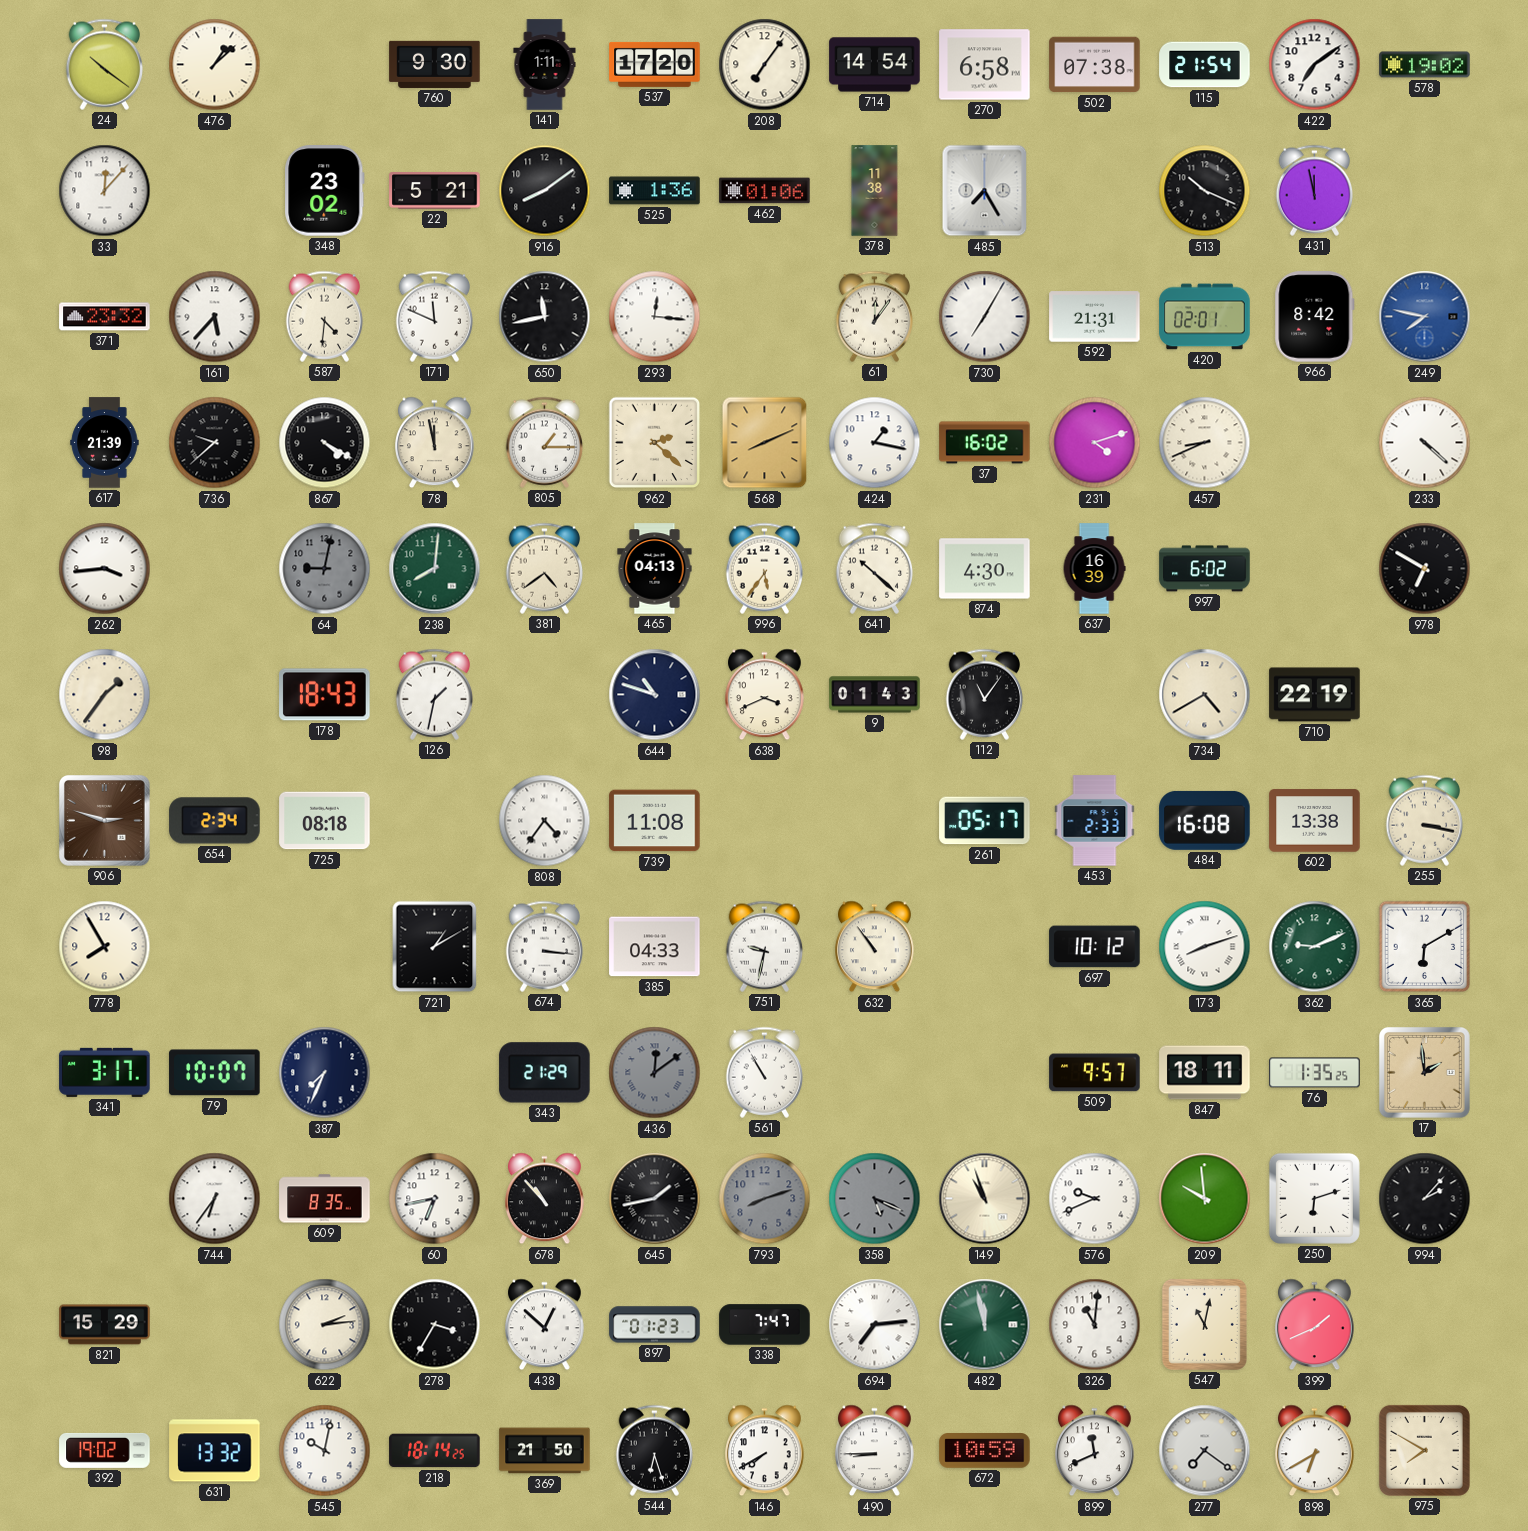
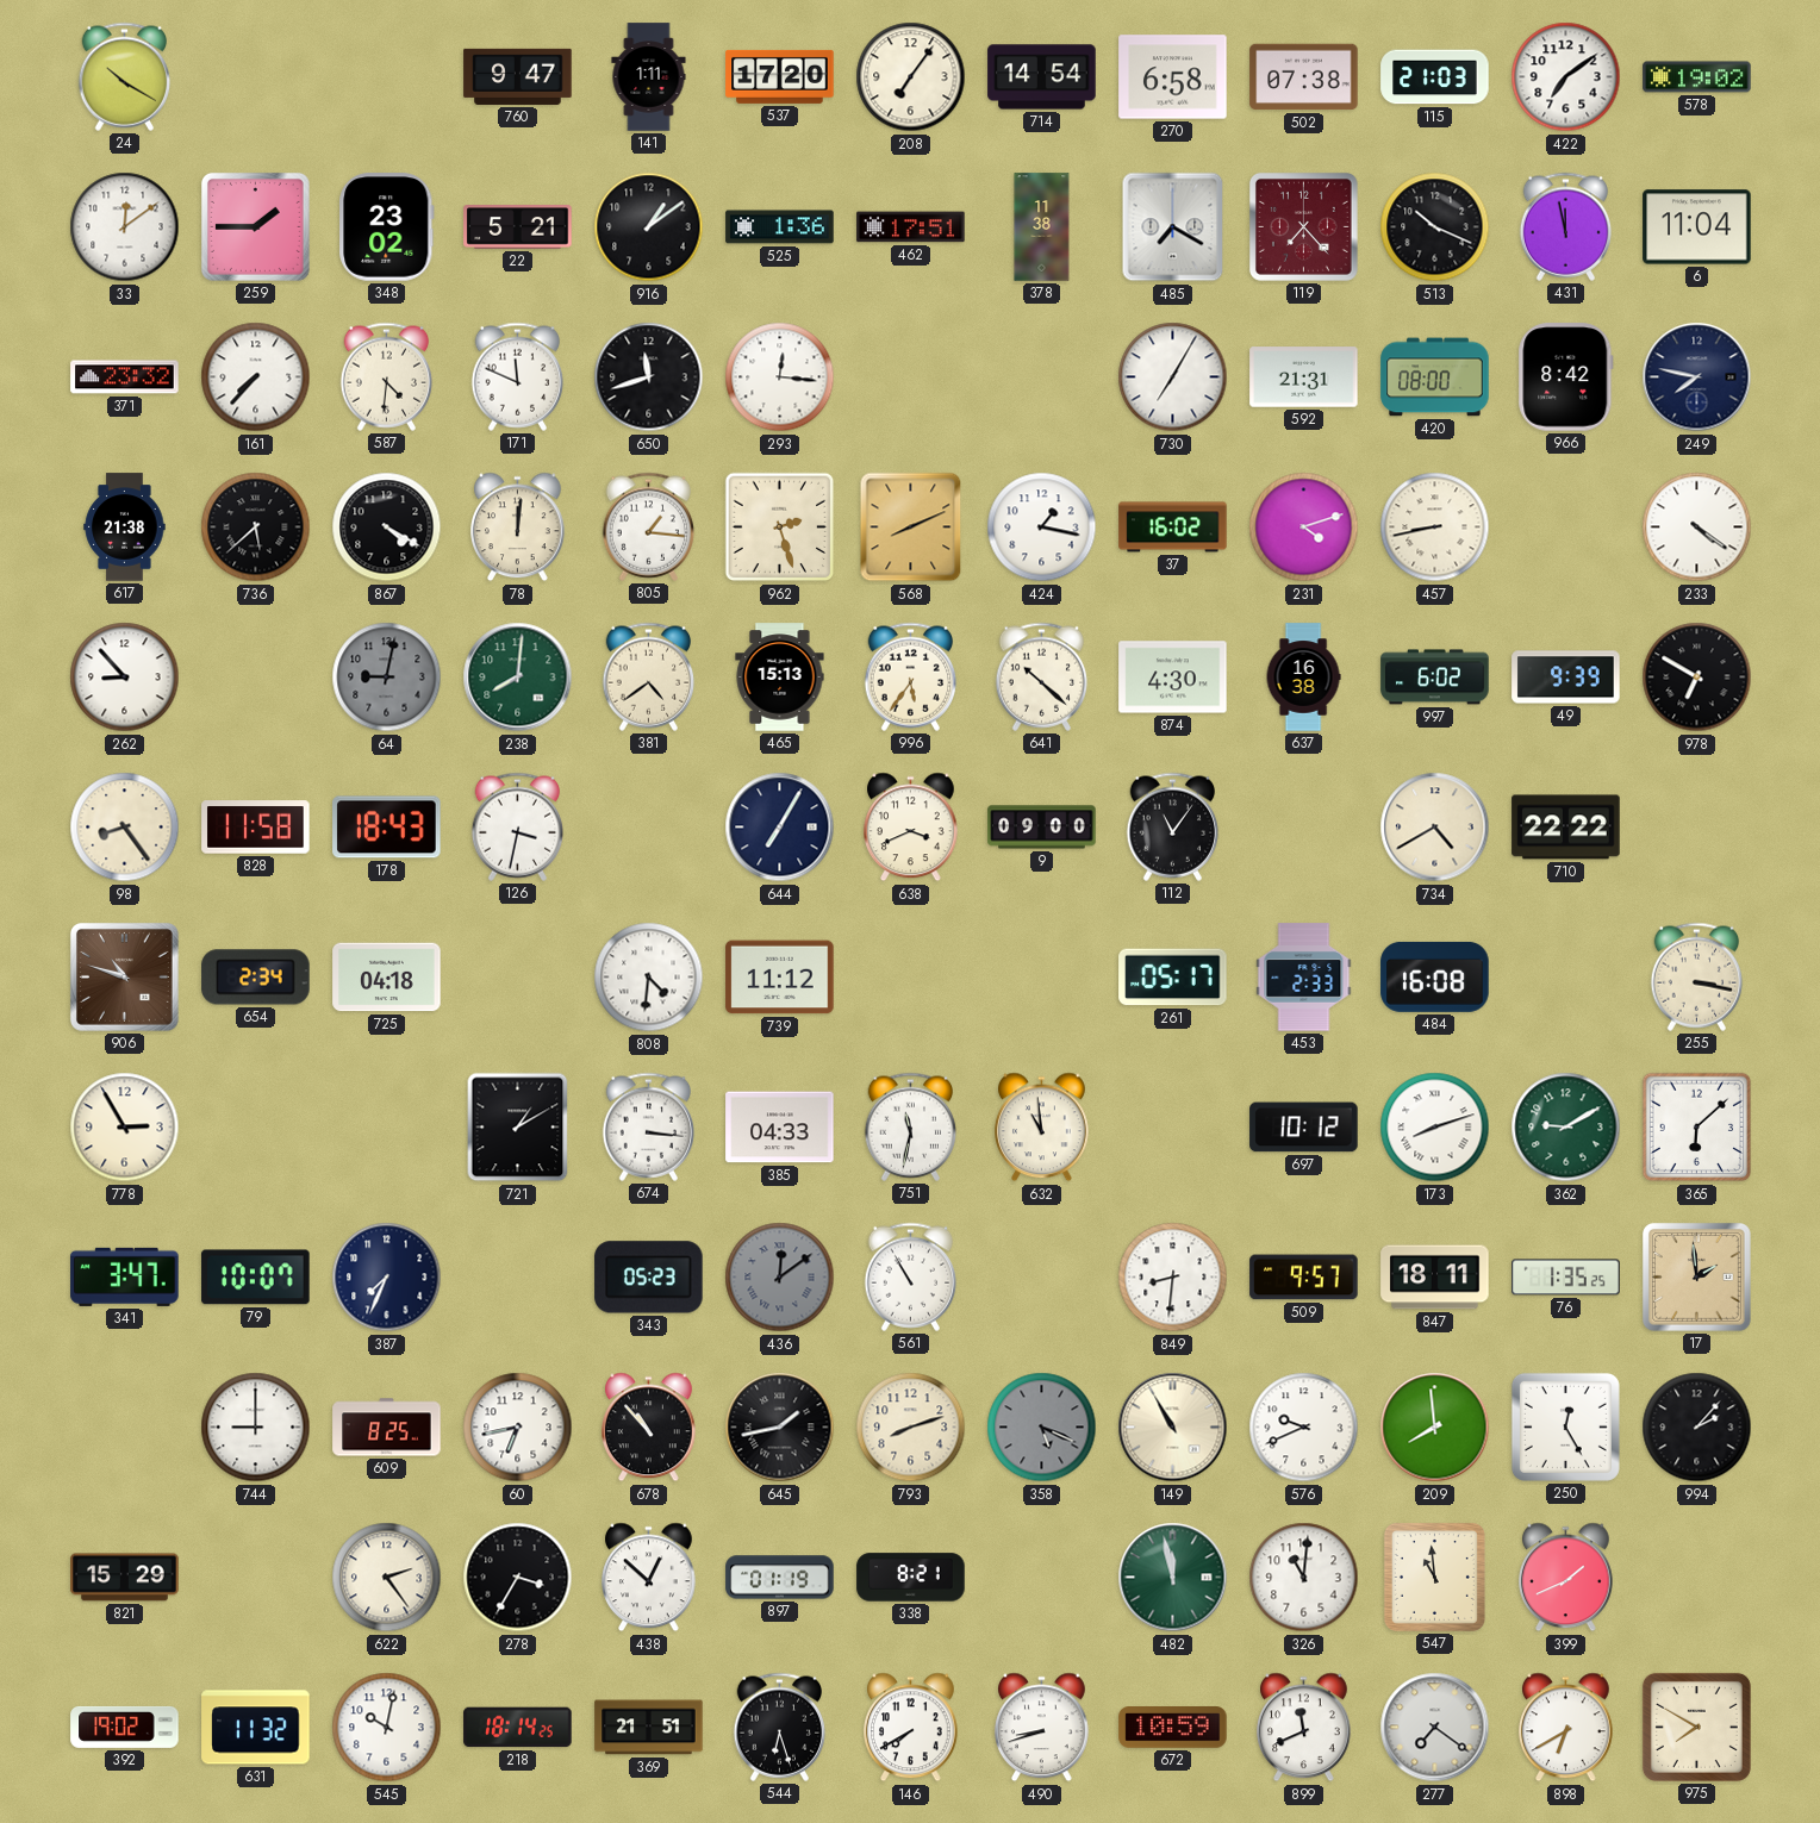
24: 10:21 -> 10:20 (125, 76)
476: 1:08 -> none (215, 65)
760: 9:30 -> 9:47 (518, 76)
115: 21:54 -> 21:03 (1435, 77)
33: 12:07 -> 12:09 (125, 227)
259: none -> 1:45 (255, 226)
916: 8:09 -> 1:09 (649, 227)
462: 01:06 -> 17:51 (911, 227)
485: 7:25 -> 7:20 (1173, 227)
119: none -> 7:23 (1303, 226)
6: none -> 11:04 (1697, 227)
161: 5:37 -> 7:37 (256, 377)
650: 11:43 -> 11:42 (649, 377)
61: 12:06 -> none (875, 316)
420: 02:01 -> 08:00 (1435, 377)
249 dial: blue -> navy (1697, 377)
617: 21:39 -> 21:38 (125, 527)
736: 9:38 -> 5:38 (256, 527)
78: 11:58 -> 12:01 (518, 527)
805: 1:15 -> 1:16 (649, 526)
962: 2:22 -> 2:27 (780, 527)
457: 8:41 -> 8:43 (1435, 527)
233: 4:22 -> 4:21 (1697, 527)
262: 3:44 -> 8:53 (125, 678)
465: 04:13 -> 15:13 (780, 678)
637: 16:39 -> 16:38 (1303, 678)
49: none -> 9:39 (1566, 678)
98: 1:36 -> 8:24 (125, 828)
828: none -> 11:58 (256, 828)
126: 1:32 -> 3:32 (518, 826)
644: 10:48 -> 7:05 (780, 828)
9: 01:43 -> 09:00 (1042, 828)
710: 22:19 -> 22:22 (1566, 828)
906: 2:48 -> 10:48 (124, 976)
725: 08:18 -> 04:18 (387, 978)
808: 4:36 -> 4:31 (649, 978)
739: 11:08 -> 11:12 (780, 978)
602: 13:38 -> none (1315, 821)
778: 7:55 -> 2:55 (125, 1128)
751: 9:32 -> 11:32 (911, 1126)
632: 10:54 -> 10:59 (1042, 1128)
362: 9:11 -> 9:10 (1566, 1128)
365: 6:10 -> 6:08 (1697, 1128)
341: 3:17 -> 3:47 (125, 1276)
343: 21:29 -> 05:23 (649, 1278)
849: none -> 8:31 (1173, 1278)
744: 6:36 -> 9:00 (256, 1428)
609: 8:35 -> 8:25 (387, 1428)
793 dial: grey -> cream (911, 1428)
149: 10:57 -> 10:55 (1173, 1428)
209: 9:59 -> 7:59 (1435, 1428)
250: 6:12 -> 12:25 (1565, 1426)
622: 2:14 -> 2:24 (387, 1578)
897: 01:23 -> 01:19 (780, 1578)
338: 7:47 -> 8:21 (911, 1578)
694: 7:14 -> none (875, 1325)
547: 11:02 -> 10:59 (1434, 1577)
631: 13:32 -> 11:32 (256, 1728)
369: 21:50 -> 21:51 (649, 1728)
490: 8:45 -> 8:42 (1042, 1728)
